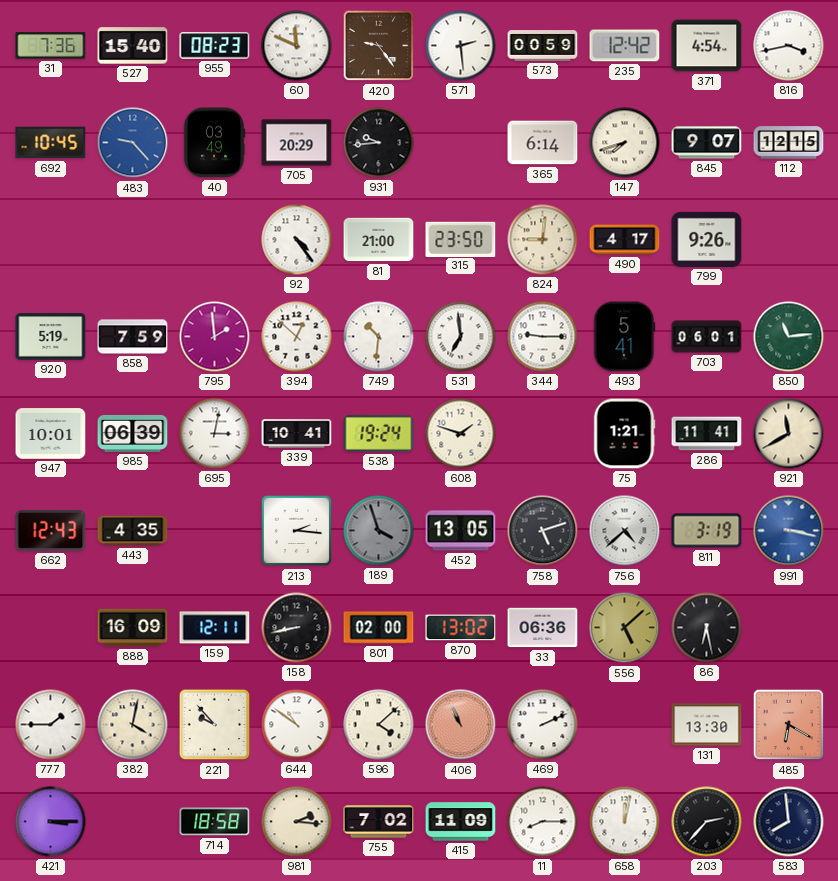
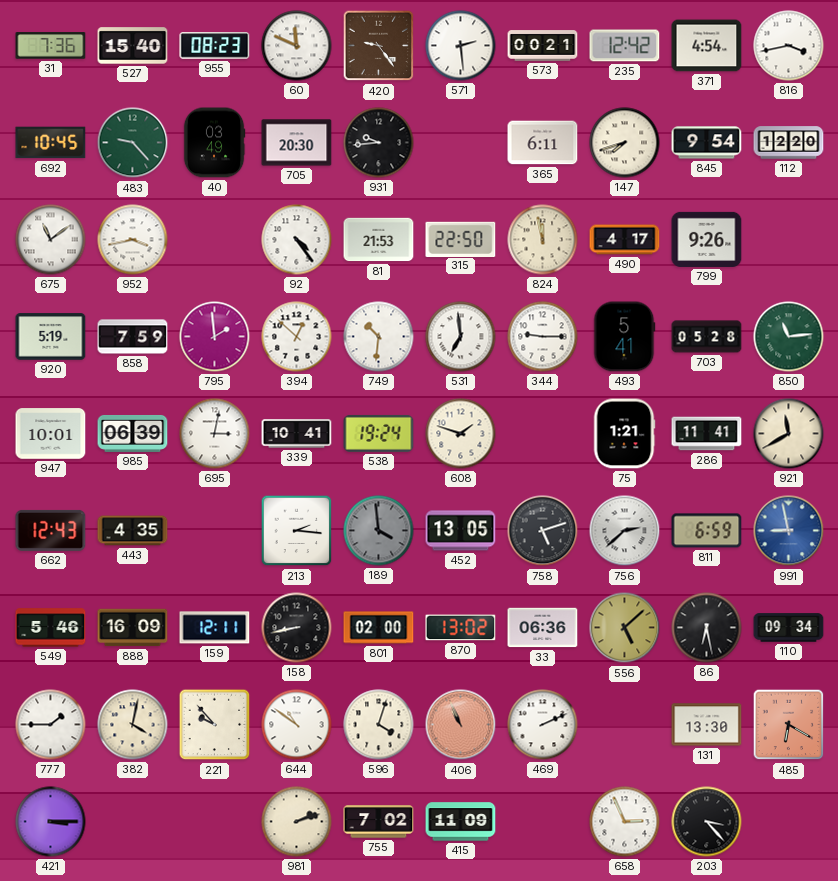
573: 00:59 -> 00:21 (543, 46)
483 dial: blue -> green (133, 143)
705: 20:29 -> 20:30 (297, 143)
365: 6:14 -> 6:11 (543, 143)
845: 9:07 -> 9:54 (707, 143)
112: 12:15 -> 12:20 (789, 143)
675: none -> 11:09 (51, 240)
952: none -> 3:43 (133, 240)
81: 21:00 -> 21:53 (379, 240)
315: 23:50 -> 22:50 (461, 239)
824: 9:01 -> 11:58 (543, 240)
703: 06:01 -> 05:28 (707, 337)
189: 3:57 -> 3:59 (379, 531)
756: 4:38 -> 2:38 (625, 531)
811: 3:19 -> 6:59 (707, 531)
991: 3:17 -> 8:58 (789, 531)
549: none -> 5:46 (51, 628)
110: none -> 09:34 (789, 628)
596: 4:08 -> 4:03 (379, 725)
714: 18:58 -> none (215, 822)
981: 2:16 -> 2:12 (297, 822)
11: 8:15 -> none (543, 822)
658: 12:02 -> 2:56 (625, 822)
203: 2:37 -> 3:23 (707, 822)
583: 7:59 -> none (789, 822)
